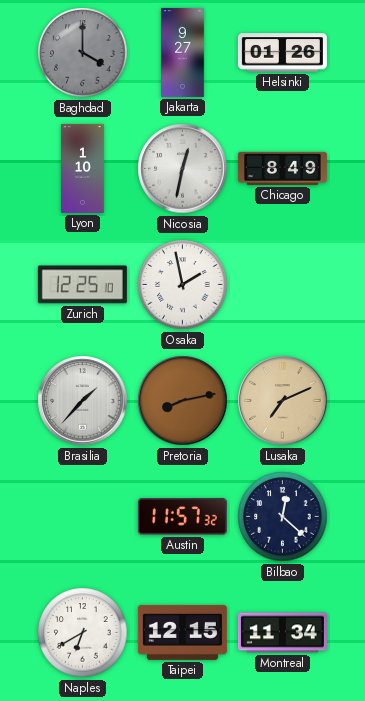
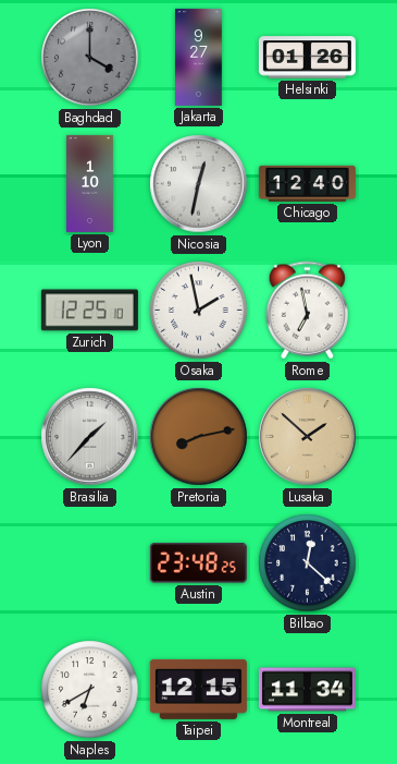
Chicago: 8:49 -> 12:40 (307, 183)
Rome: none -> 6:58 (307, 311)
Lusaka: 7:11 -> 1:52 (308, 437)
Austin: 11:57 -> 23:48 (198, 563)
